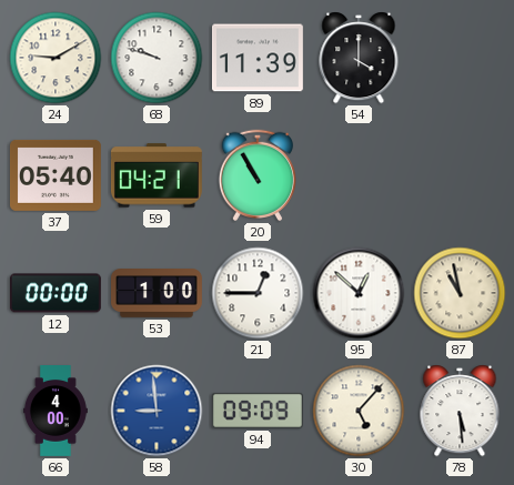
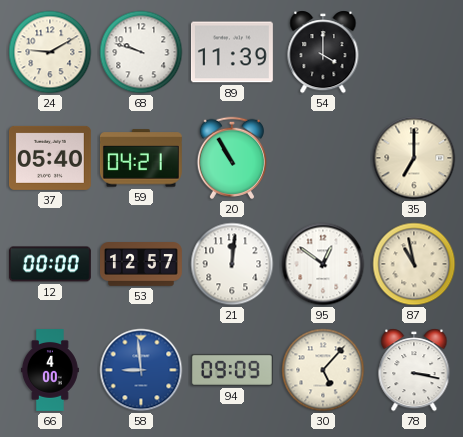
35: none -> 7:00 (414, 158)
53: 1:00 -> 12:57 (142, 264)
21: 12:45 -> 12:01 (232, 264)
95: 12:52 -> 12:51 (323, 264)
78: 5:29 -> 3:17 (414, 370)
